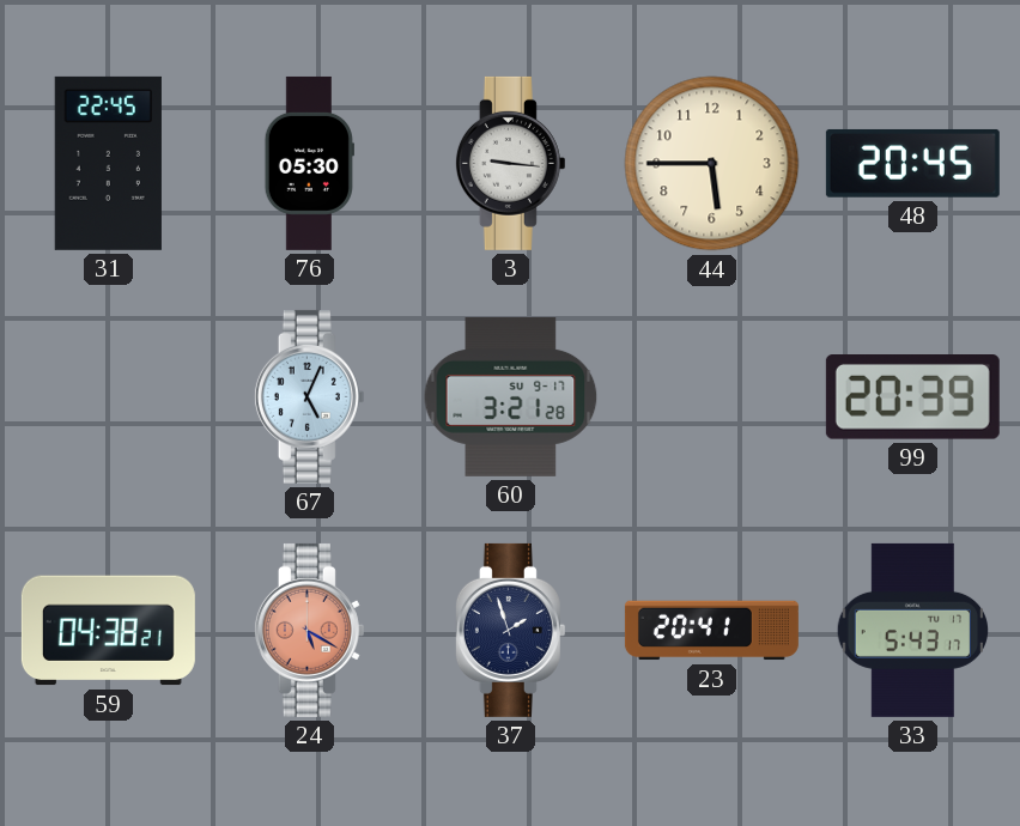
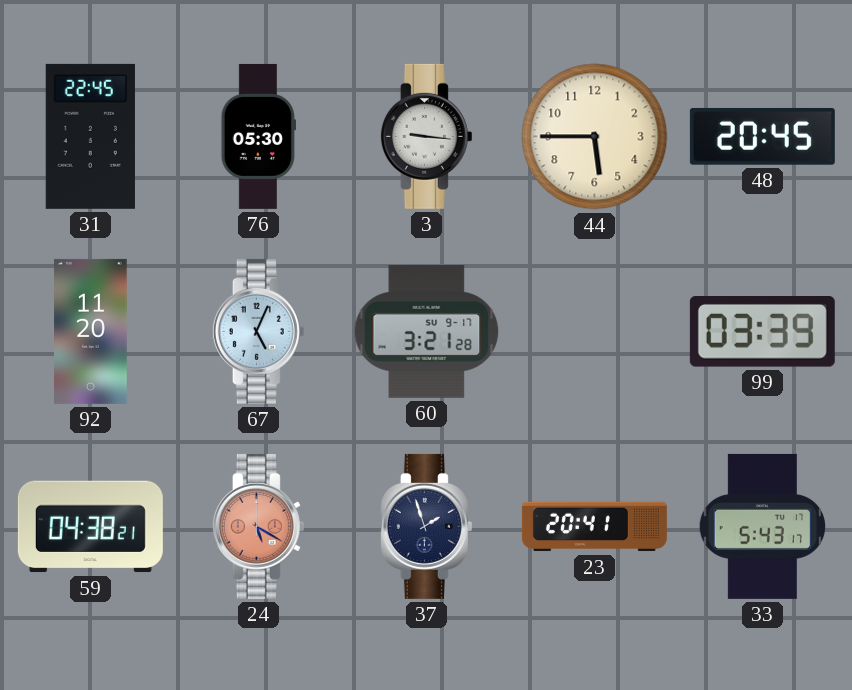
92: none -> 11:20 (91, 331)
99: 20:39 -> 03:39 (762, 332)
